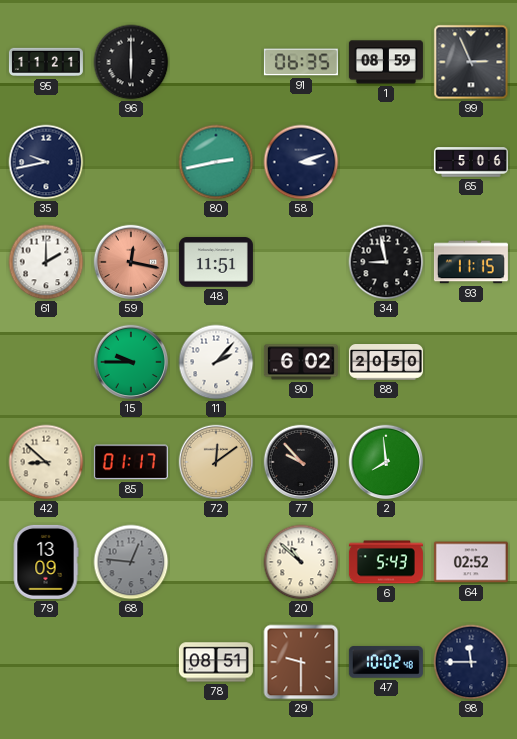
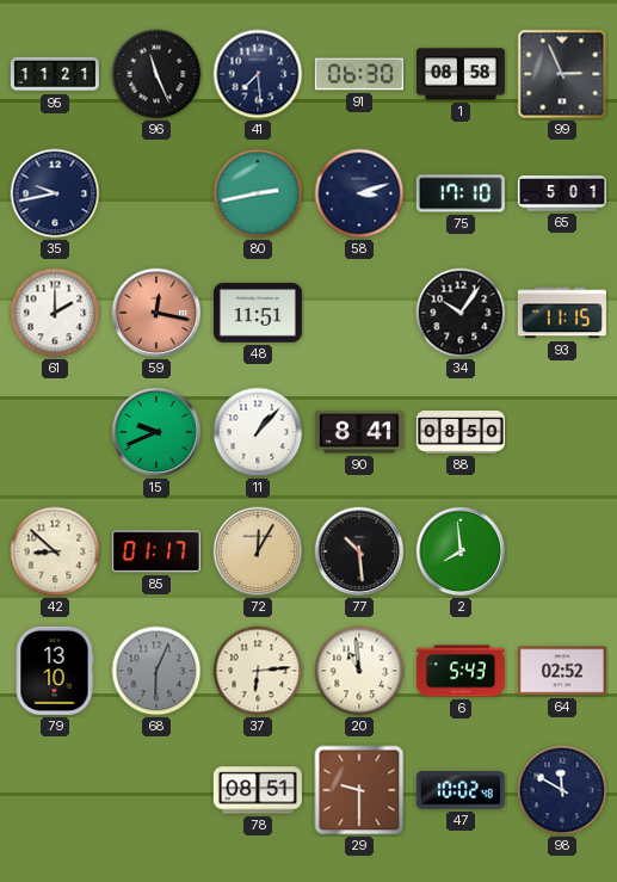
96: 6:00 -> 11:26 (156, 74)
41: none -> 7:29 (258, 74)
91: 06:35 -> 06:30 (359, 74)
1: 08:59 -> 08:58 (461, 74)
75: none -> 17:10 (461, 193)
65: 5:06 -> 5:01 (562, 193)
34: 8:58 -> 10:06 (461, 313)
15: 9:45 -> 9:41 (156, 432)
11: 2:07 -> 1:07 (258, 432)
90: 6:02 -> 8:41 (359, 432)
88: 20:50 -> 08:50 (461, 433)
72: 12:09 -> 12:05 (258, 551)
77: 9:53 -> 10:29 (359, 551)
79: 13:09 -> 13:10 (55, 671)
68: 12:46 -> 6:04 (156, 671)
37: none -> 6:14 (258, 671)
20: 10:52 -> 10:59 (359, 671)
98: 11:45 -> 11:50 (562, 790)
